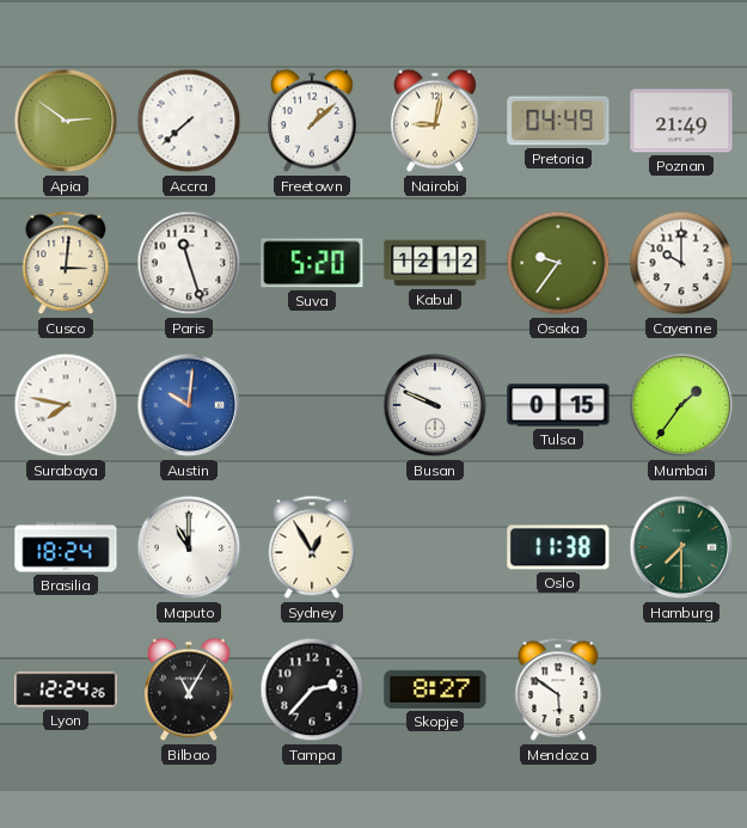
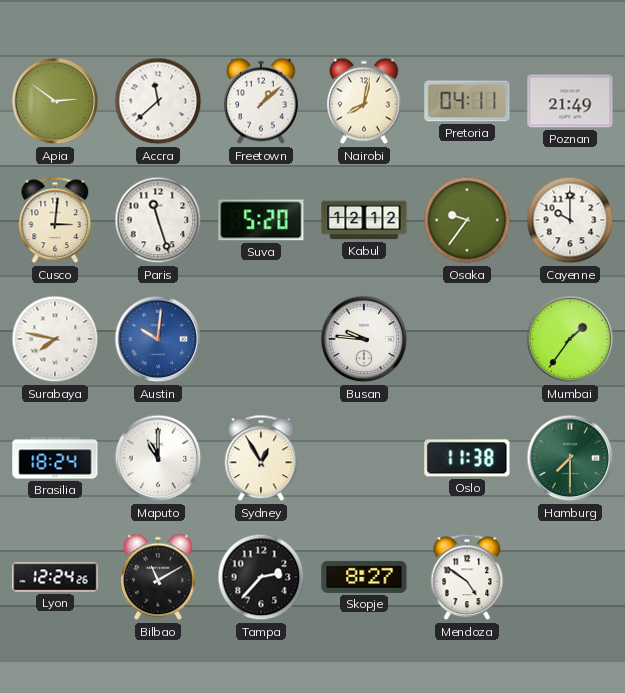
Accra: 7:38 -> 11:38 (158, 101)
Nairobi: 9:02 -> 8:02 (365, 101)
Pretoria: 04:49 -> 04:11 (467, 101)
Busan: 9:49 -> 9:46 (364, 339)
Tulsa: 0:15 -> none (558, 405)
Bilbao: 11:05 -> 11:10 (159, 577)
Mendoza: 5:51 -> 4:51 (467, 577)
